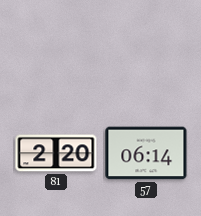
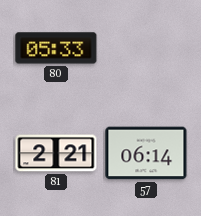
80: none -> 05:33 (56, 48)
81: 2:20 -> 2:21 (56, 153)
